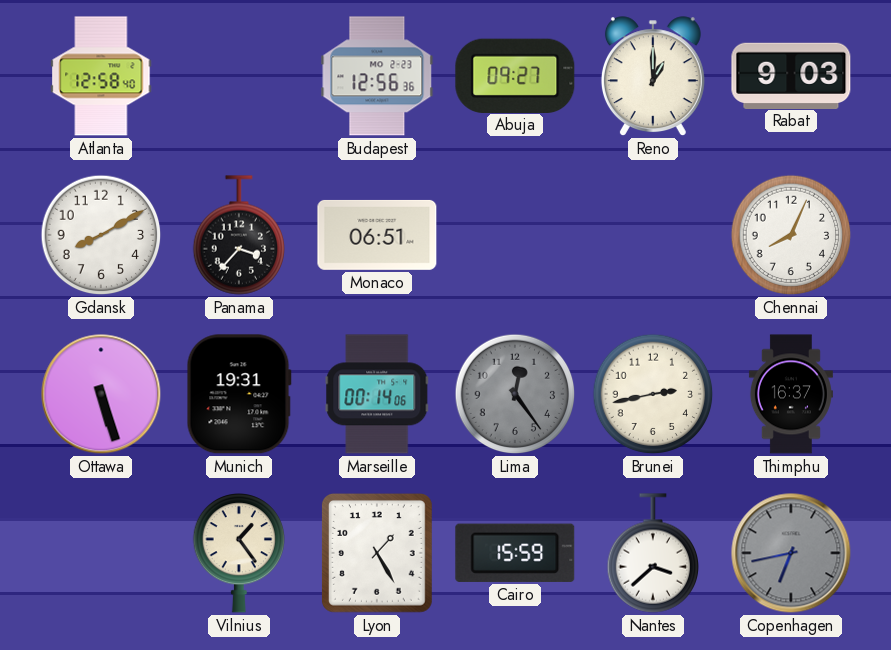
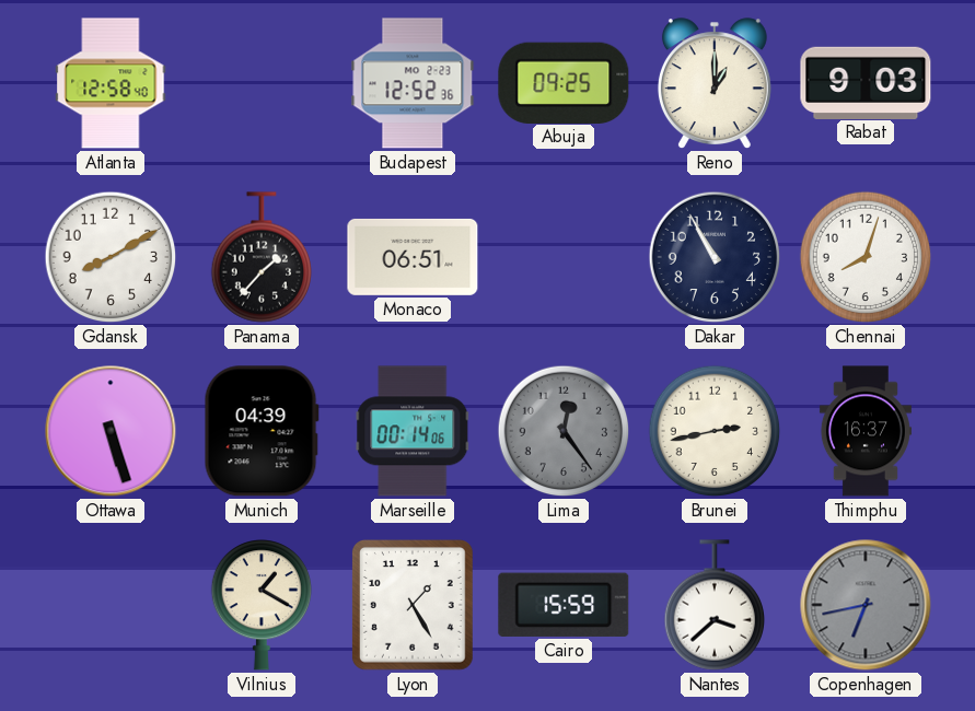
Budapest: 12:56 -> 12:52 (413, 83)
Abuja: 09:27 -> 09:25 (564, 82)
Panama: 3:37 -> 1:37 (260, 257)
Dakar: none -> 10:55 (715, 257)
Chennai: 8:04 -> 8:03 (866, 257)
Munich: 19:31 -> 04:39 (262, 431)
Vilnius: 1:24 -> 1:20 (260, 605)
